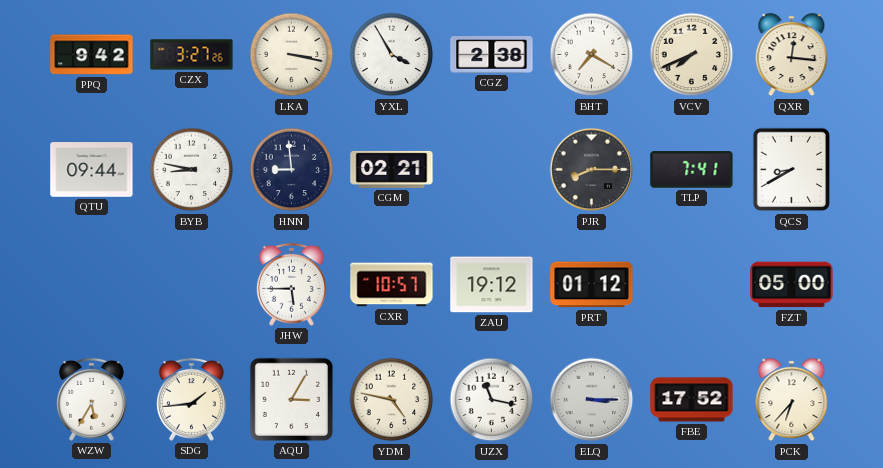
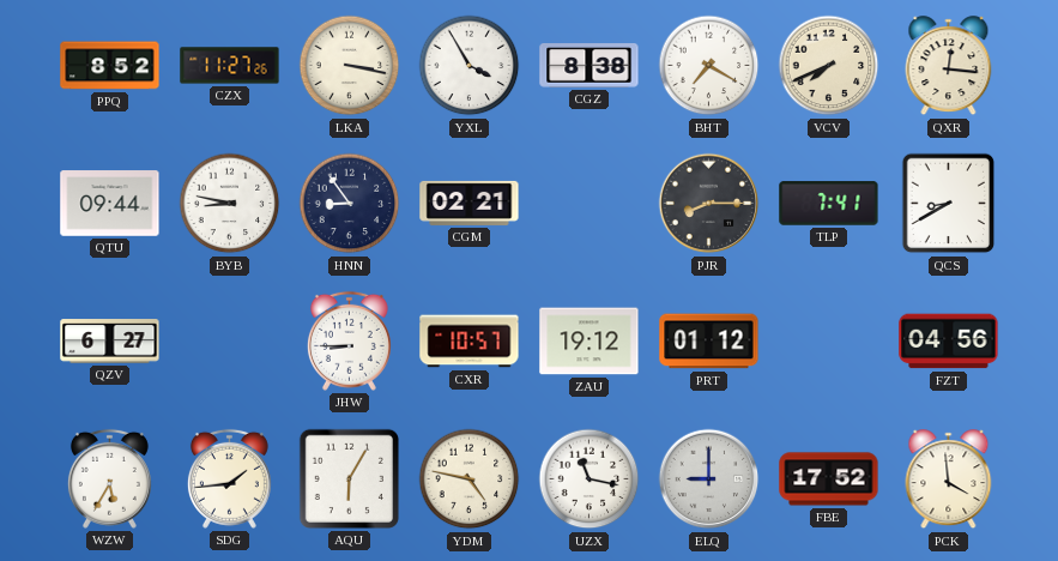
PPQ: 9:42 -> 8:52 (110, 66)
CZX: 3:27 -> 11:27 (230, 66)
CGZ: 2:38 -> 8:38 (590, 66)
HNN: 8:59 -> 8:54 (350, 204)
QZV: none -> 6:27 (110, 342)
JHW: 5:45 -> 8:45 (349, 340)
FZT: 05:00 -> 04:56 (949, 342)
AQU: 3:05 -> 6:05 (349, 478)
ELQ: 3:15 -> 9:00 (709, 479)
PCK: 6:37 -> 3:59 (949, 479)
